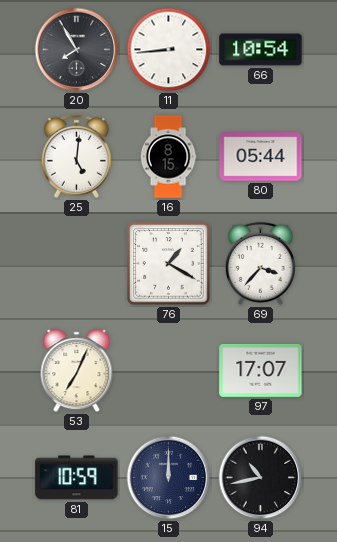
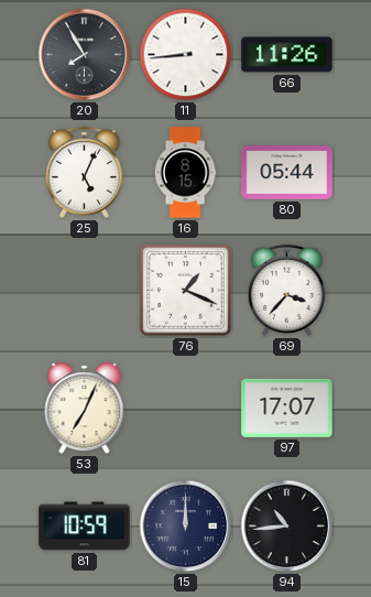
66: 10:54 -> 11:26 (287, 55)
25: 5:01 -> 5:04 (84, 172)
76: 1:20 -> 1:19 (186, 291)
94: 10:43 -> 10:44 (287, 527)
